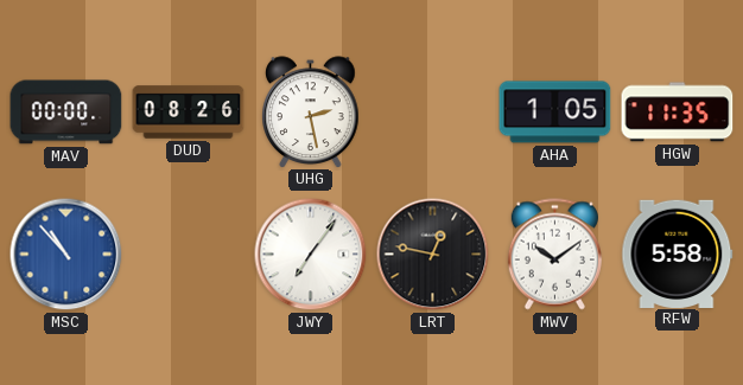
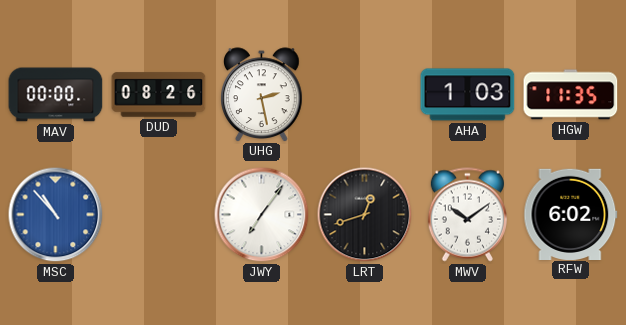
AHA: 1:05 -> 1:03 (468, 95)
LRT: 12:47 -> 12:42 (365, 215)
RFW: 5:58 -> 6:02 (571, 214)
